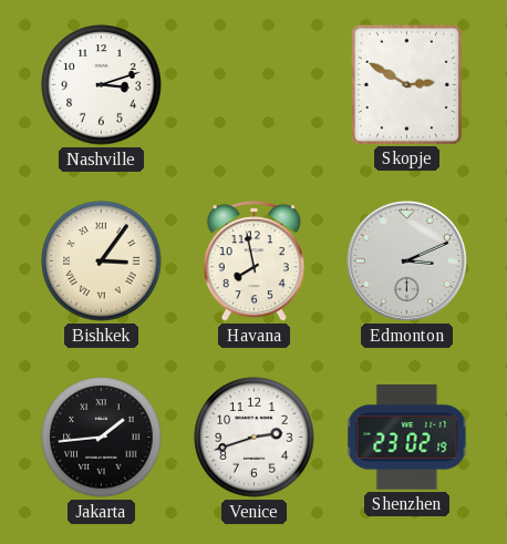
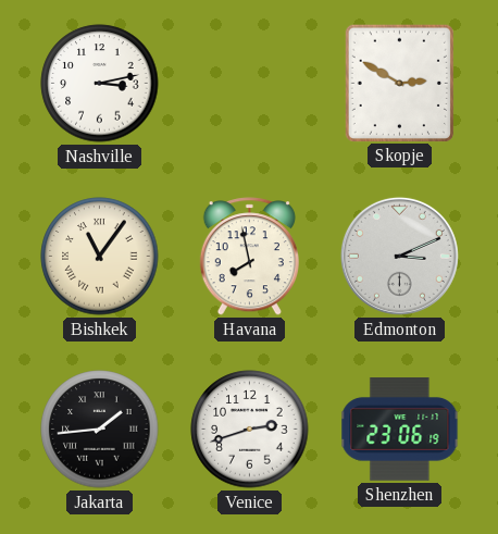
Nashville: 3:12 -> 3:13 (100, 84)
Bishkek: 3:06 -> 11:06 (100, 257)
Shenzhen: 23:02 -> 23:06 (400, 430)
